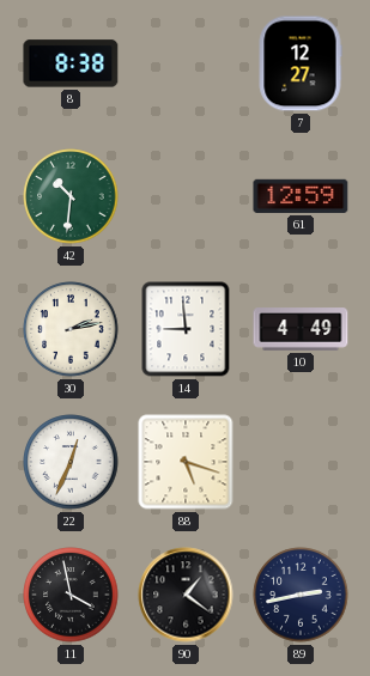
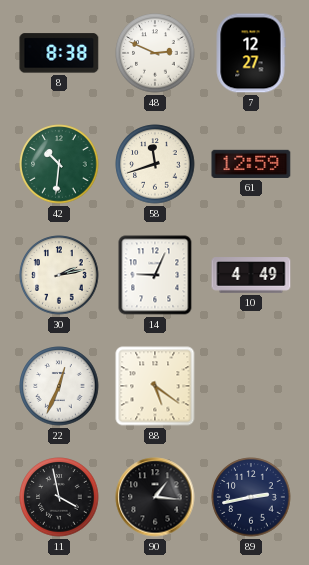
48: none -> 2:49 (155, 53)
58: none -> 11:42 (155, 164)
14: 8:59 -> 9:04 (155, 275)
88: 5:18 -> 5:21 (155, 386)
90: 1:21 -> 1:16 (155, 497)
